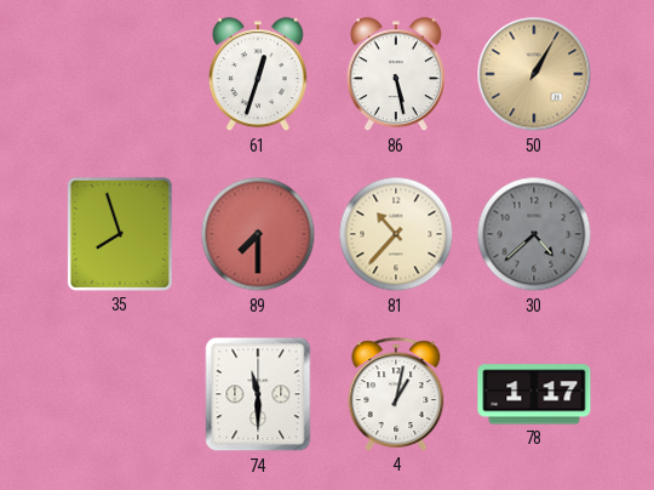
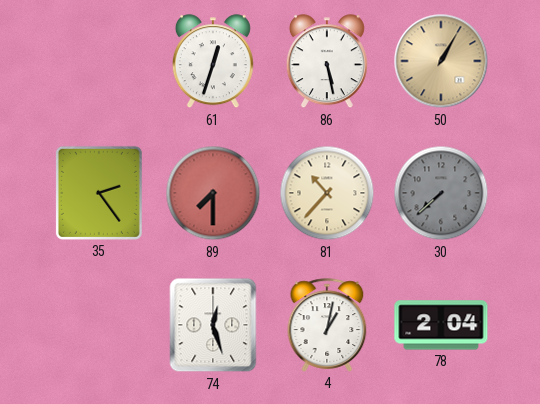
35: 7:57 -> 2:24 (99, 193)
30: 4:38 -> 7:38 (441, 193)
74: 11:30 -> 12:27 (213, 325)
78: 1:17 -> 2:04 (441, 325)
